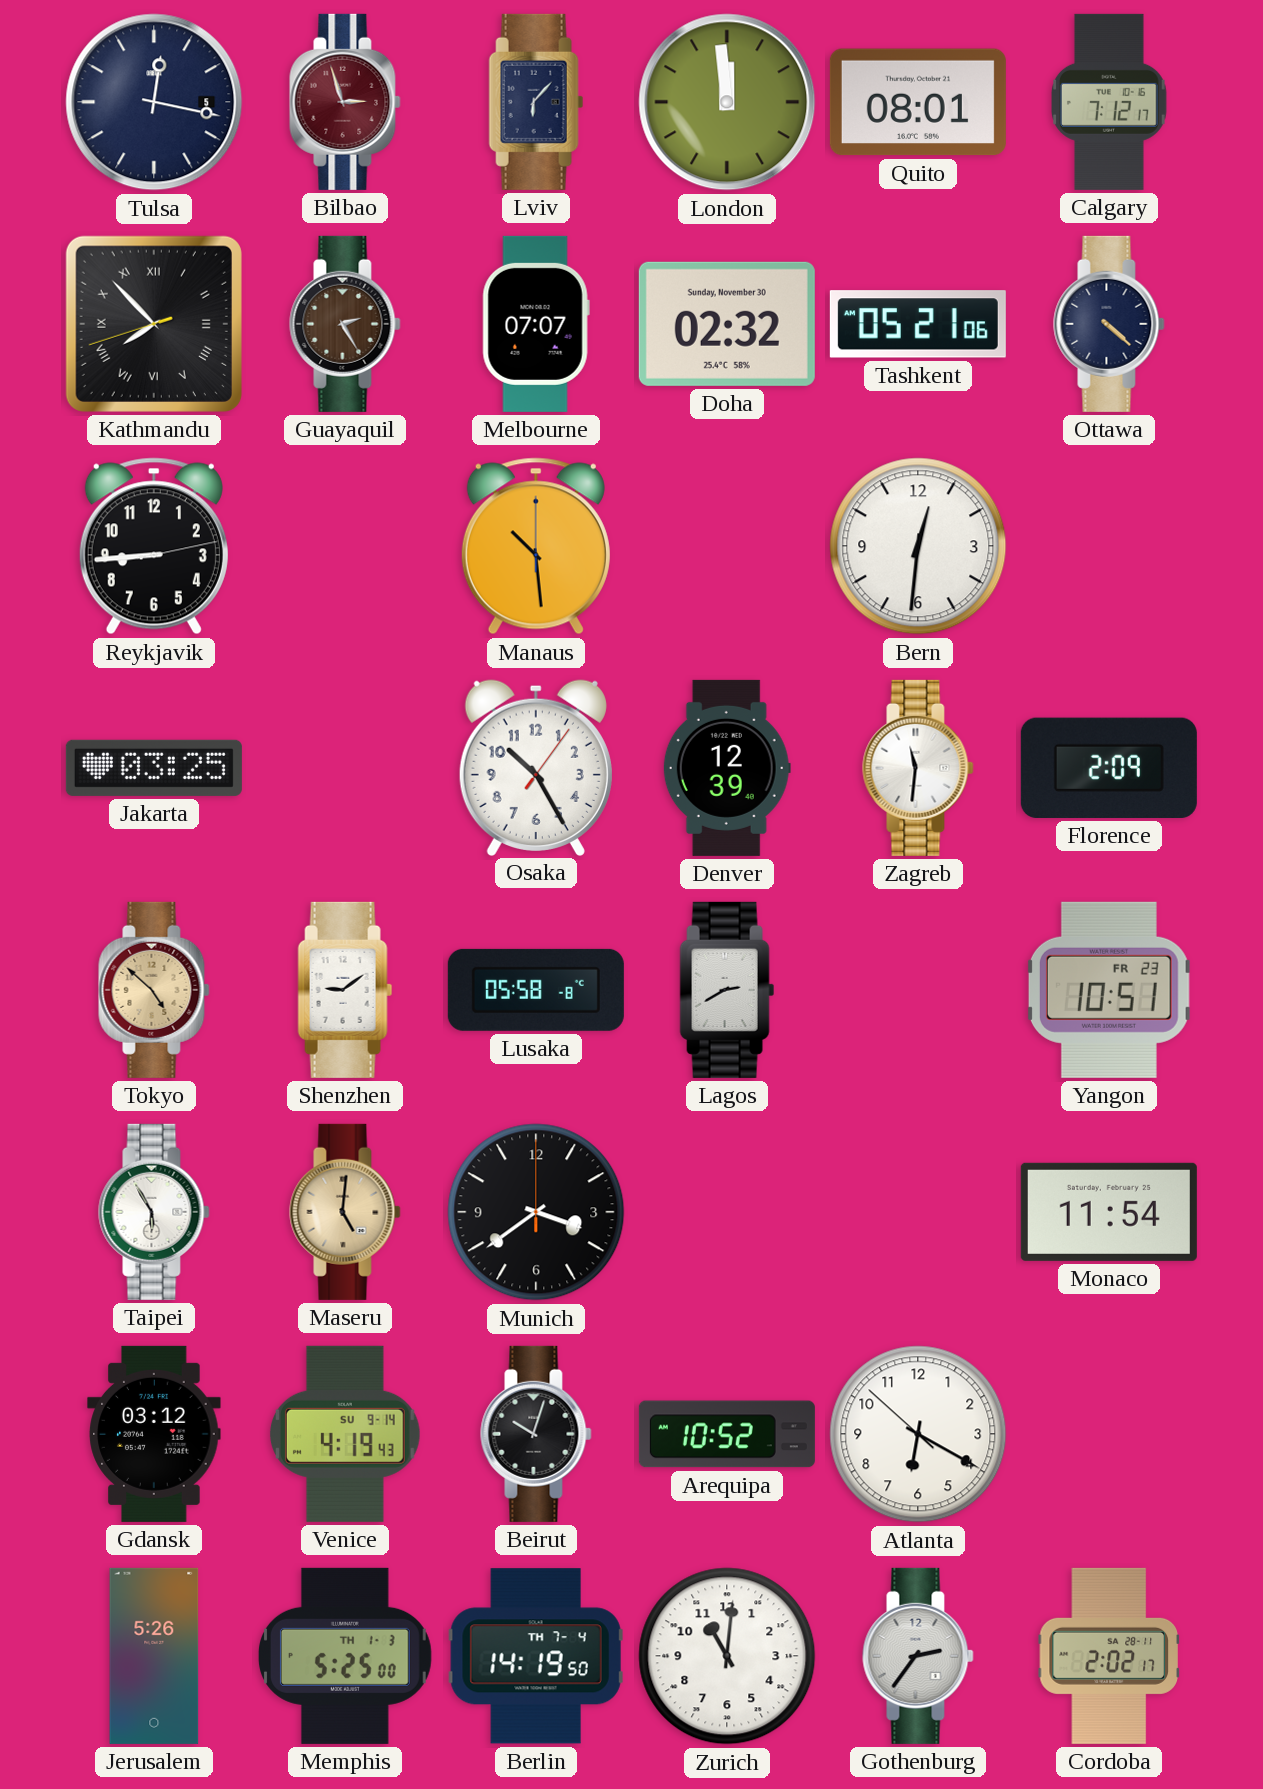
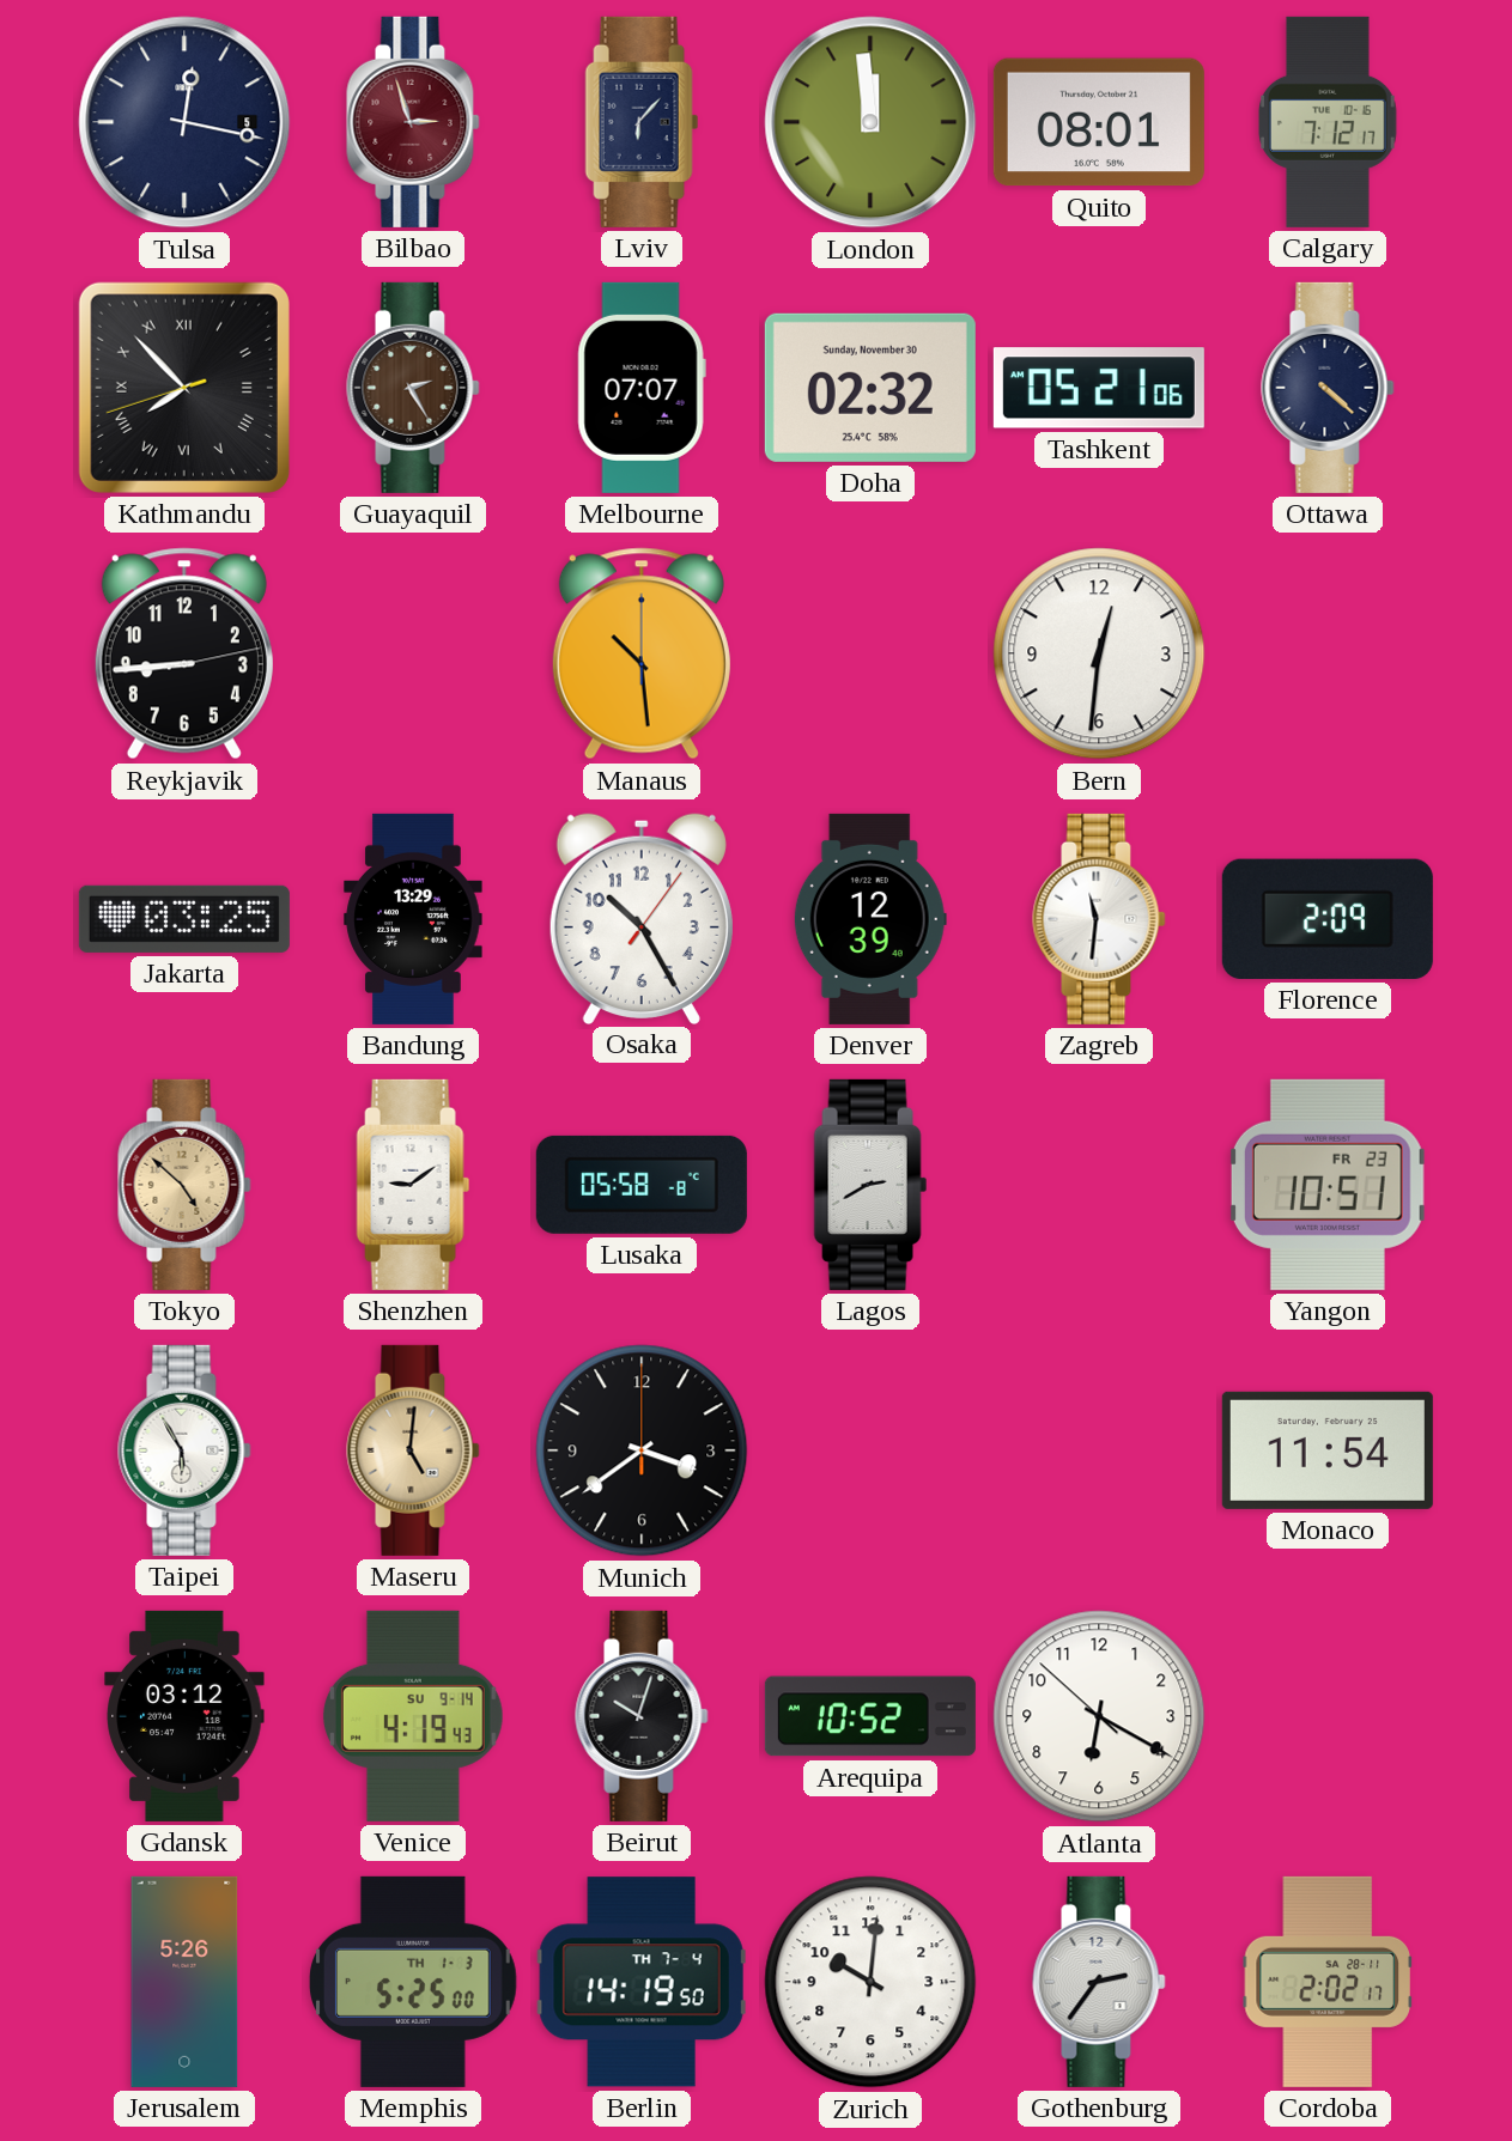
Bandung: none -> 13:29 (413, 919)
Zurich: 11:01 -> 10:01 (870, 1982)
